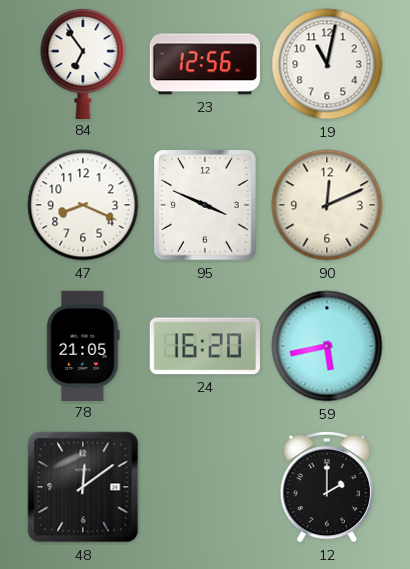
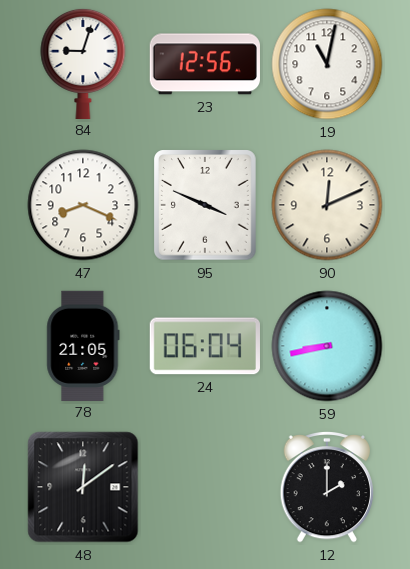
84: 6:54 -> 9:03 (83, 63)
24: 16:20 -> 06:04 (205, 346)
59: 5:43 -> 8:43 (327, 346)
